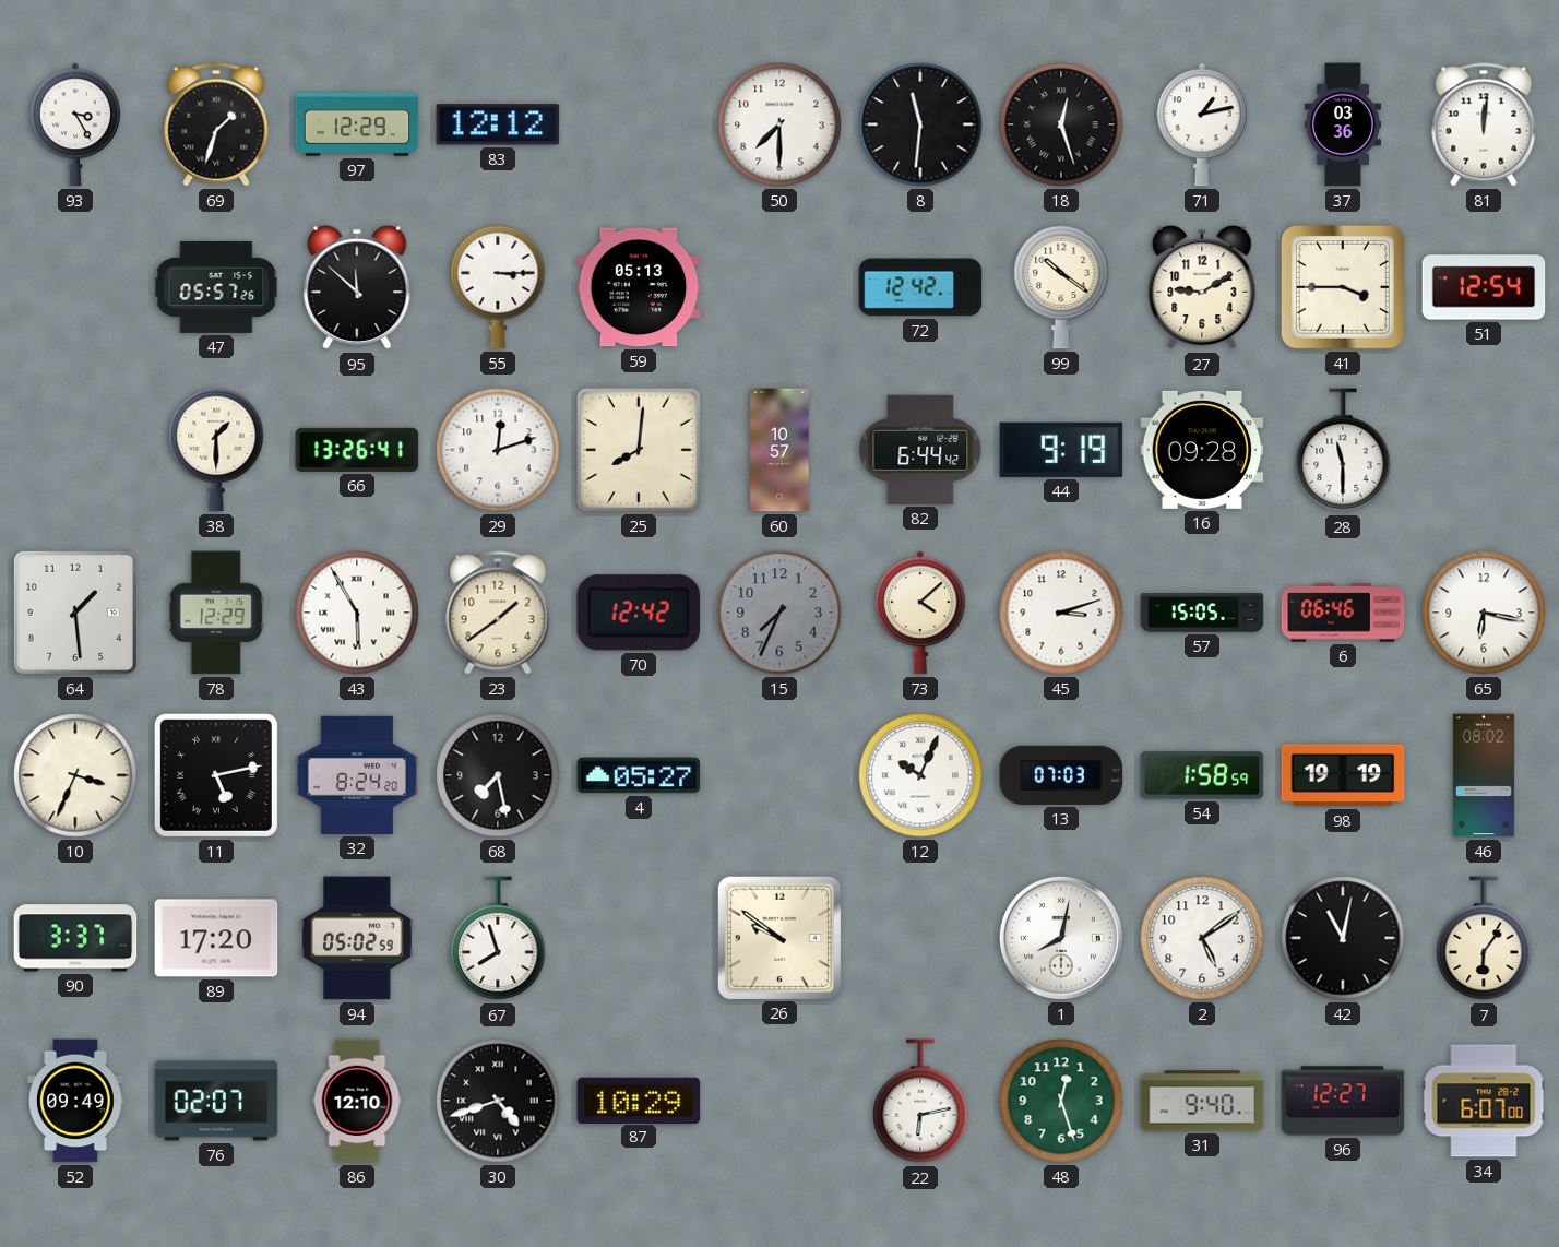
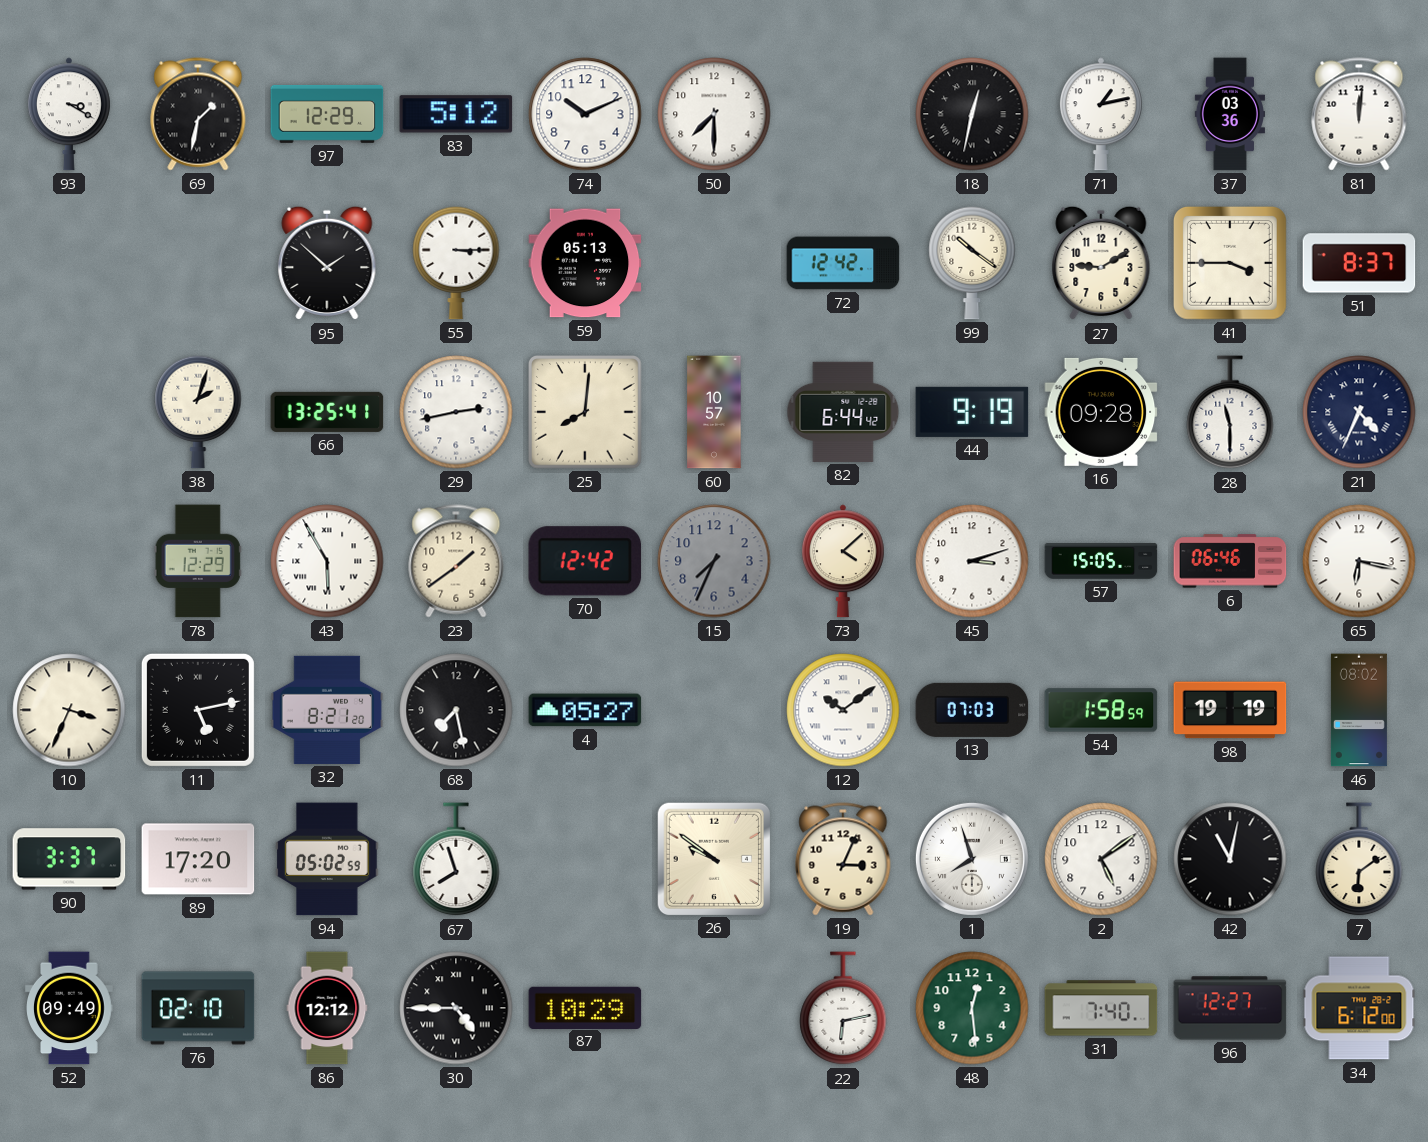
93: 3:25 -> 3:20 (69, 114)
69: 1:33 -> 1:32 (198, 114)
83: 12:12 -> 5:12 (456, 114)
74: none -> 10:11 (585, 114)
8: 11:31 -> none (920, 124)
18: 12:27 -> 12:32 (972, 114)
47: 05:57 -> none (216, 287)
95: 11:52 -> 1:52 (327, 263)
51: 12:54 -> 8:37 (1359, 263)
38: 1:30 -> 2:03 (198, 412)
66: 13:26 -> 13:25 (327, 412)
29: 12:12 -> 2:43 (456, 412)
21: none -> 4:34 (1359, 412)
64: 1:29 -> none (75, 613)
32: 8:24 -> 8:21 (327, 710)
12: 10:04 -> 10:09 (843, 710)
19: none -> 3:04 (843, 859)
1: 8:02 -> 7:57 (972, 859)
7: 6:06 -> 6:09 (1359, 860)
76: 02:07 -> 02:10 (198, 1008)
86: 12:10 -> 12:12 (327, 1008)
30: 4:42 -> 4:45 (456, 1008)
48: 12:27 -> 12:29 (972, 1008)
31: 9:40 -> 7:40 (1101, 1008)
34: 6:07 -> 6:12 (1359, 1008)
